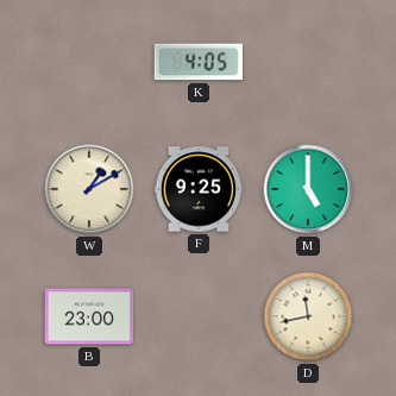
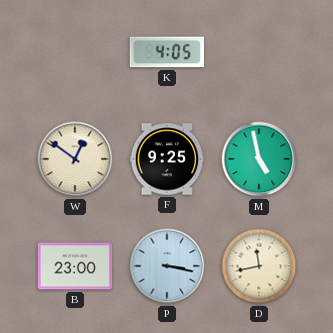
W: 1:10 -> 12:51 (75, 159)
M: 5:00 -> 4:58 (259, 159)
P: none -> 3:17 (167, 266)
